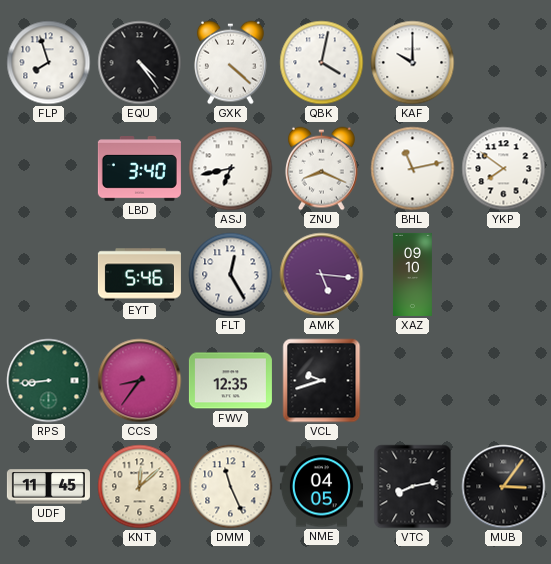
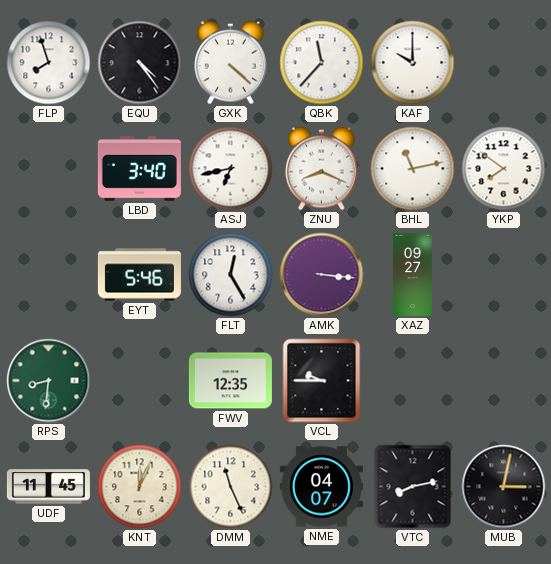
QBK: 4:02 -> 11:37 (322, 63)
AMK: 5:16 -> 3:16 (322, 275)
XAZ: 09:10 -> 09:27 (412, 274)
RPS: 8:44 -> 8:31 (49, 381)
CCS: 8:36 -> none (140, 381)
VCL: 9:42 -> 9:45 (322, 381)
KNT: 12:08 -> 12:04 (140, 487)
NME: 04:05 -> 04:07 (321, 487)
MUB: 3:06 -> 3:02 (504, 487)
